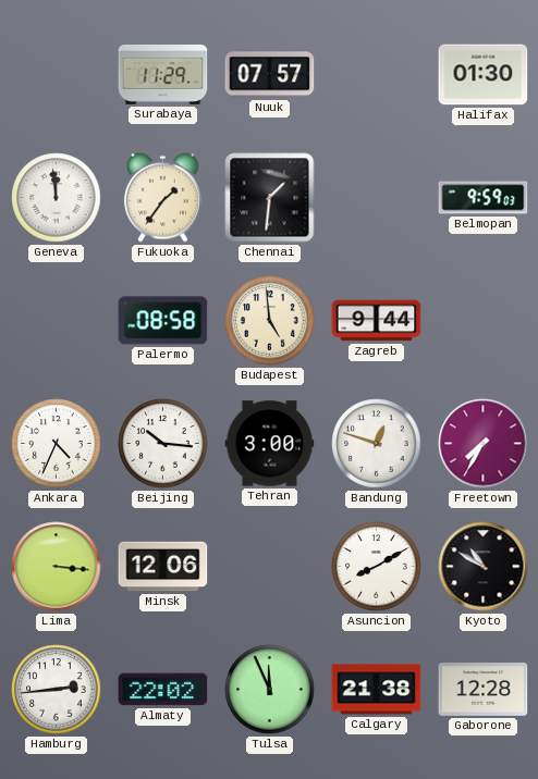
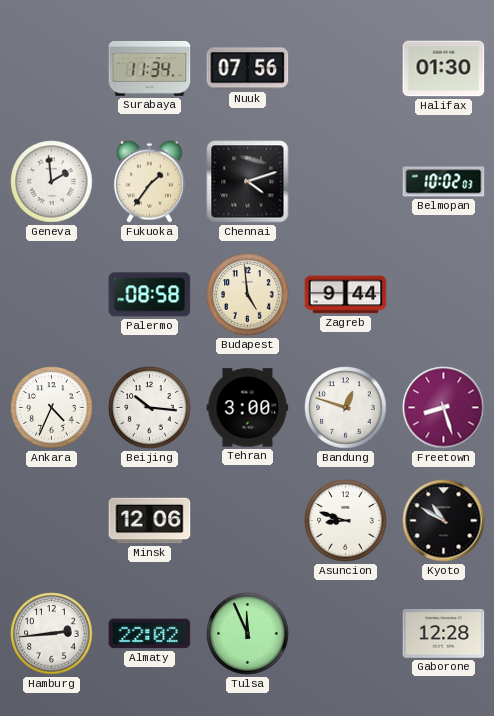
Surabaya: 11:29 -> 11:34 (150, 68)
Nuuk: 07:57 -> 07:56 (248, 69)
Geneva: 11:59 -> 1:59 (52, 182)
Chennai: 1:31 -> 4:12 (248, 182)
Belmopan: 9:59 -> 10:02 (444, 182)
Freetown: 7:35 -> 8:27 (444, 408)
Lima: 3:16 -> none (57, 567)
Asuncion: 8:10 -> 8:48 (346, 521)
Calgary: 21:38 -> none (377, 690)
